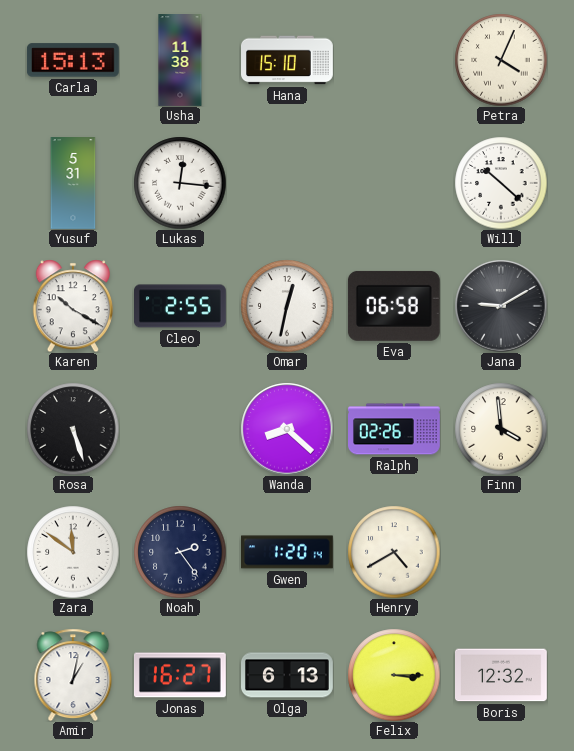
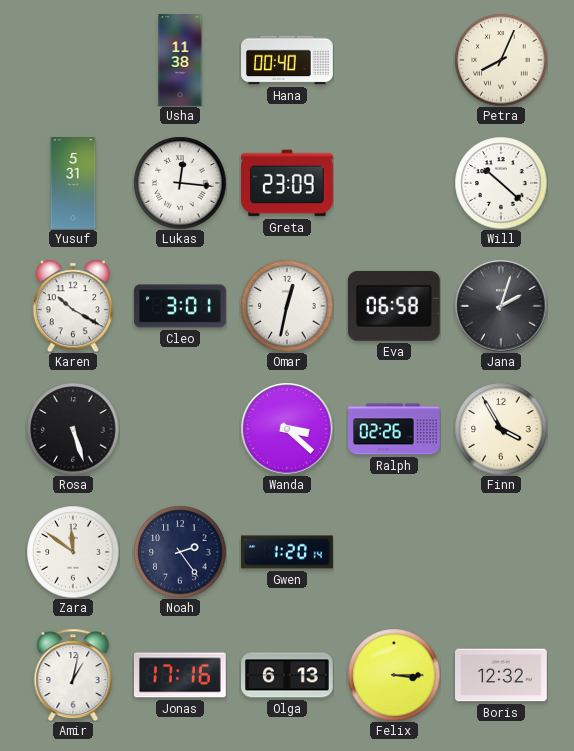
Carla: 15:13 -> none (73, 60)
Hana: 15:10 -> 00:40 (287, 60)
Petra: 4:04 -> 8:04 (501, 60)
Greta: none -> 23:09 (288, 183)
Cleo: 2:55 -> 3:01 (181, 306)
Jana: 9:10 -> 2:03 (501, 306)
Wanda: 8:22 -> 3:22 (287, 429)
Finn: 3:59 -> 3:55 (501, 429)
Henry: 4:40 -> none (394, 552)
Jonas: 16:27 -> 17:16 (181, 675)
